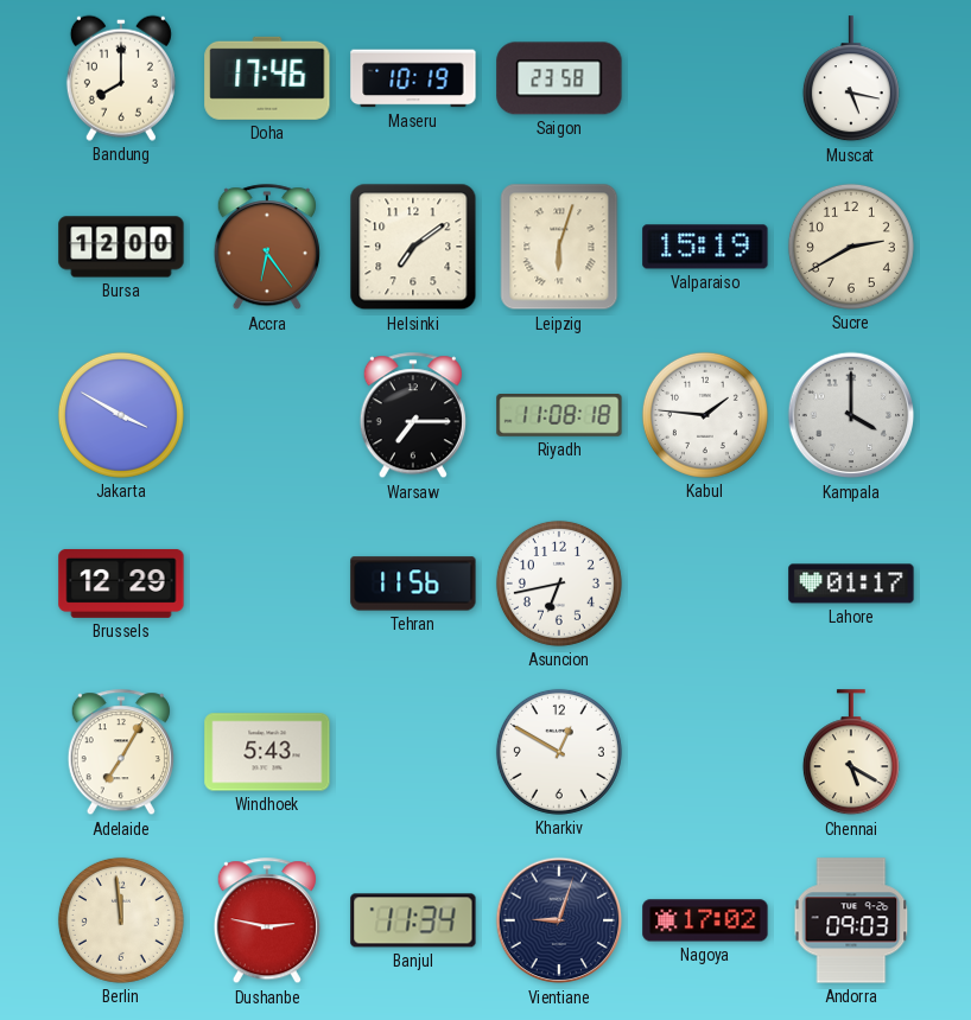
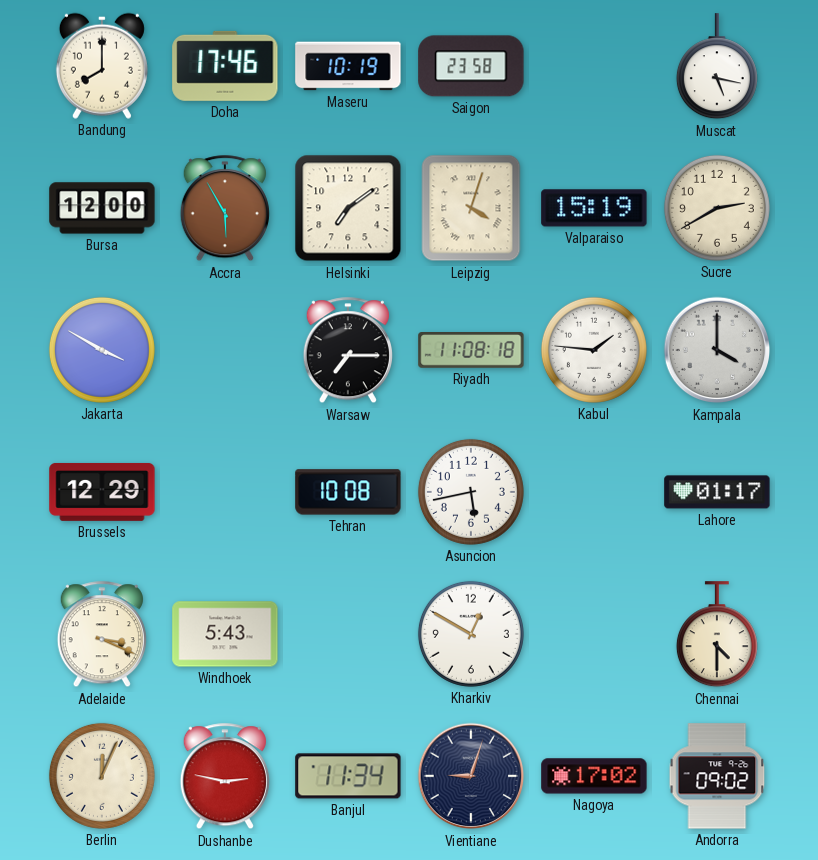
Accra: 6:24 -> 5:55 (225, 209)
Leipzig: 6:03 -> 4:03 (471, 208)
Tehran: 11:56 -> 10:08 (348, 492)
Asuncion: 6:43 -> 5:43 (471, 492)
Adelaide: 7:05 -> 3:19 (102, 635)
Chennai: 5:20 -> 4:30 (717, 635)
Berlin: 11:59 -> 12:04 (102, 776)
Andorra: 09:03 -> 09:02 (717, 776)
